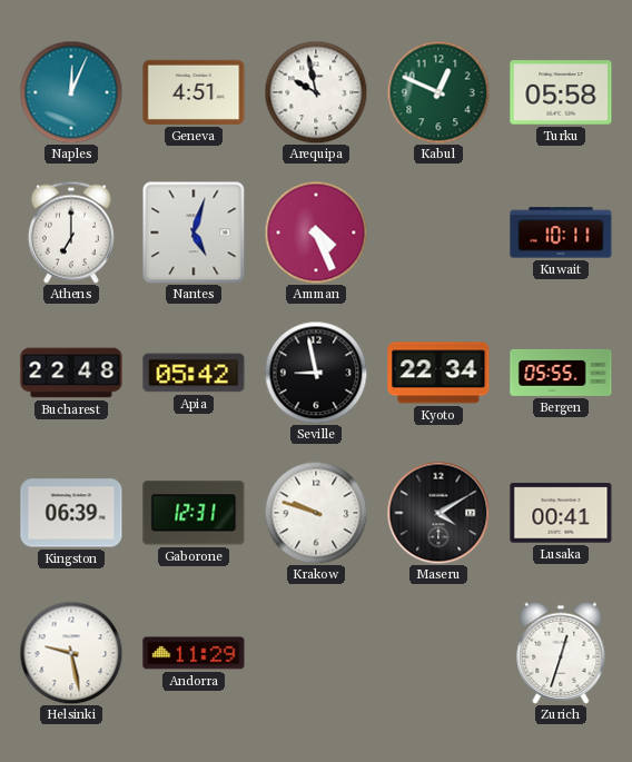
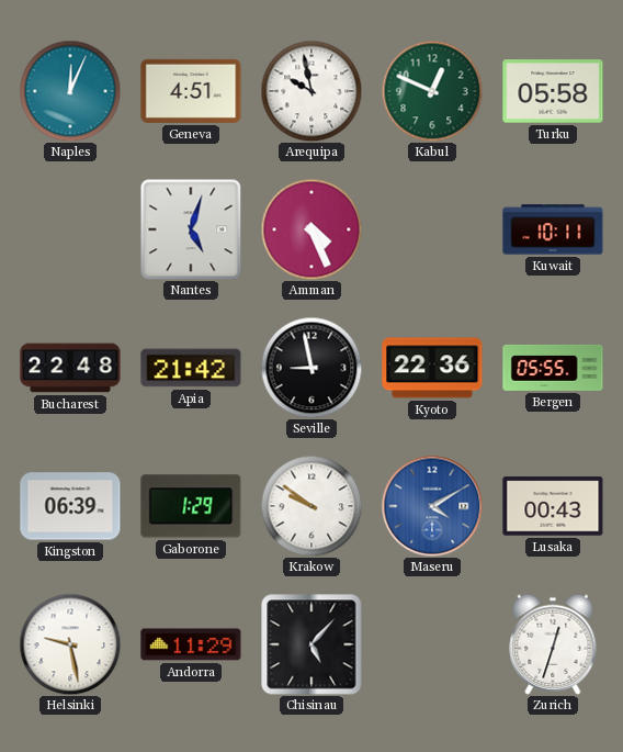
Athens: 7:00 -> none (71, 232)
Apia: 05:42 -> 21:42 (191, 368)
Kyoto: 22:34 -> 22:36 (432, 368)
Gaborone: 12:31 -> 1:29 (191, 506)
Krakow: 9:48 -> 9:51 (311, 506)
Maseru dial: black -> blue (432, 506)
Lusaka: 00:41 -> 00:43 (553, 506)
Chisinau: none -> 5:07 (311, 644)
